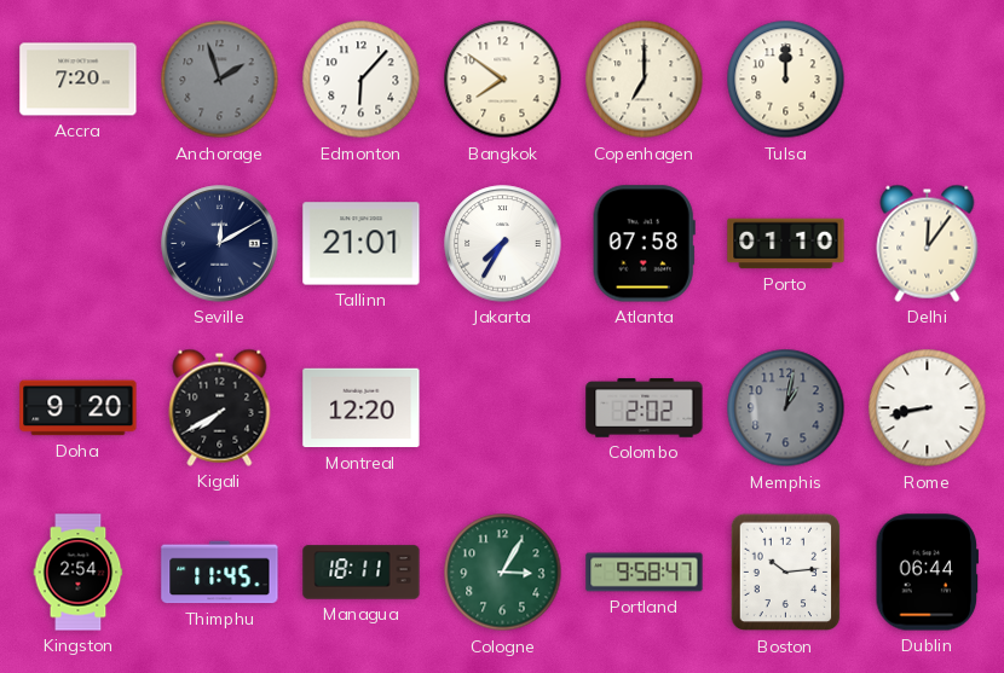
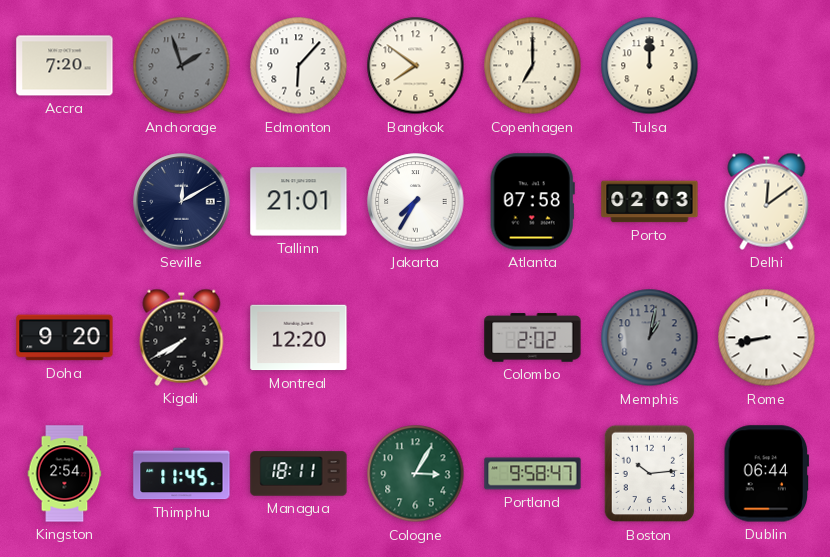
Porto: 01:10 -> 02:03 (650, 202)
Delhi: 12:06 -> 12:09 (767, 201)
